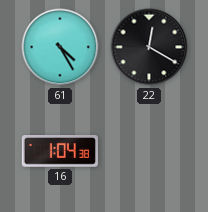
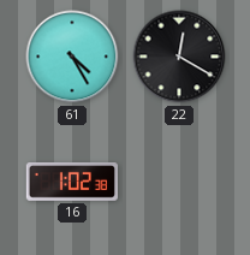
16: 1:04 -> 1:02 (72, 183)
